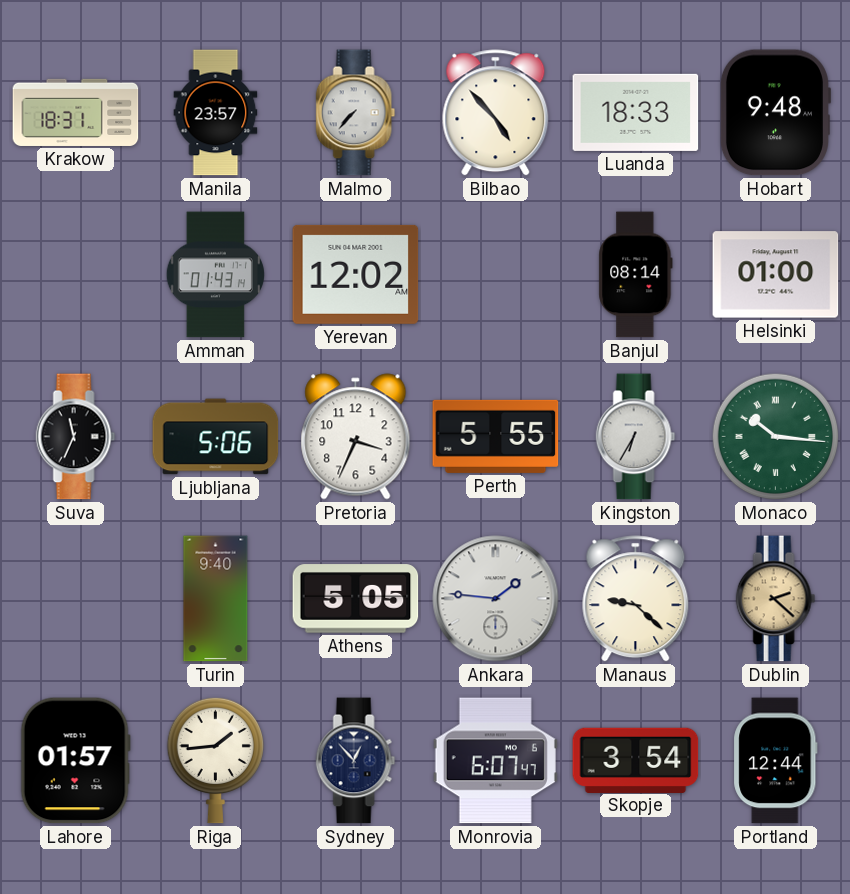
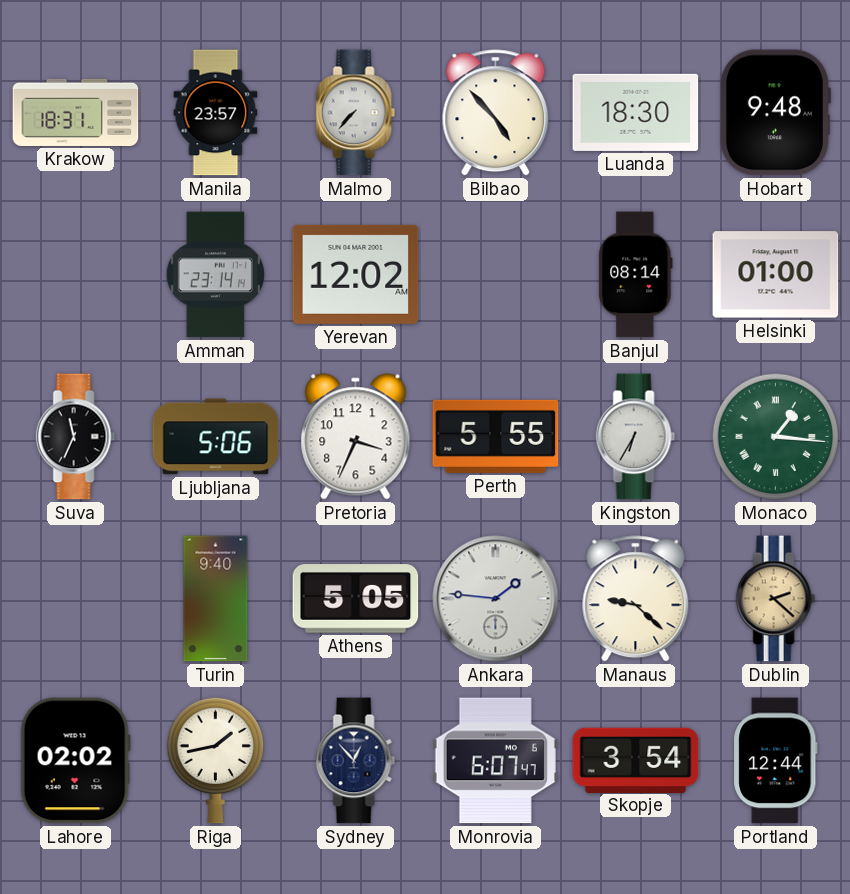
Luanda: 18:33 -> 18:30 (636, 112)
Amman: 01:43 -> 23:14 (215, 275)
Monaco: 10:16 -> 1:16 (776, 437)
Lahore: 01:57 -> 02:02 (75, 761)
Riga: 1:44 -> 1:43 (215, 760)
